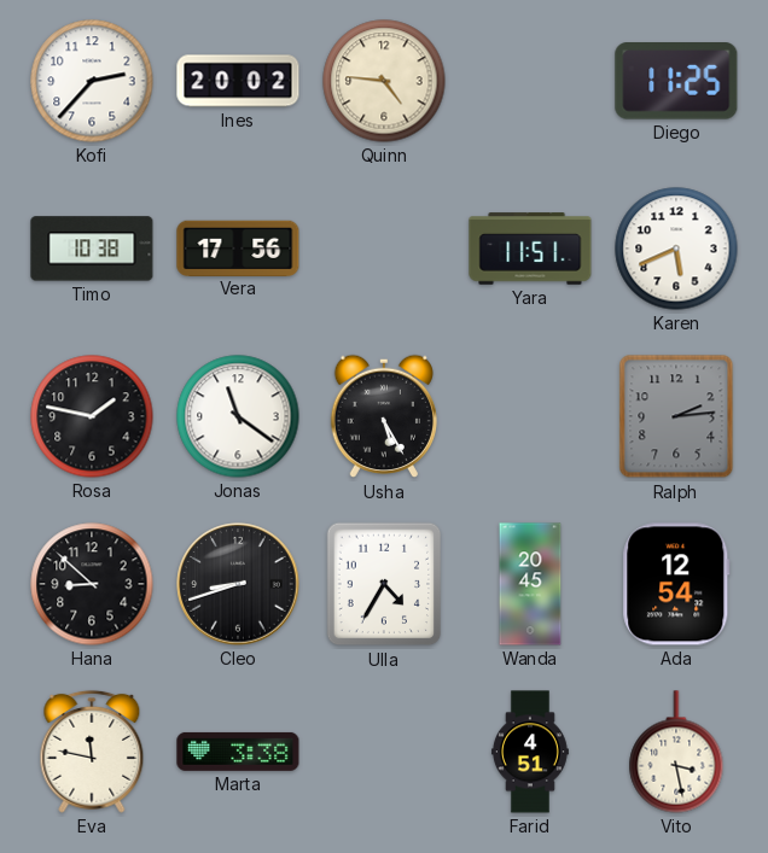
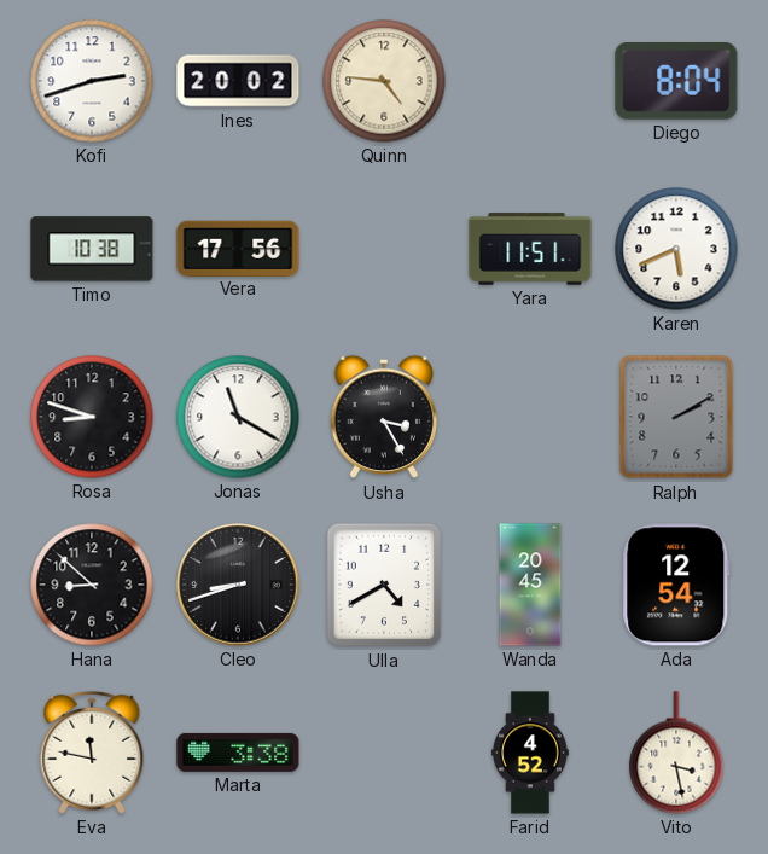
Kofi: 2:37 -> 2:42 (92, 81)
Diego: 11:25 -> 8:04 (676, 82)
Rosa: 1:47 -> 8:48 (92, 417)
Jonas: 11:21 -> 11:20 (238, 417)
Usha: 5:25 -> 3:25 (383, 417)
Ralph: 2:14 -> 2:10 (676, 417)
Ulla: 4:35 -> 4:40 (384, 585)
Farid: 4:51 -> 4:52 (530, 753)
